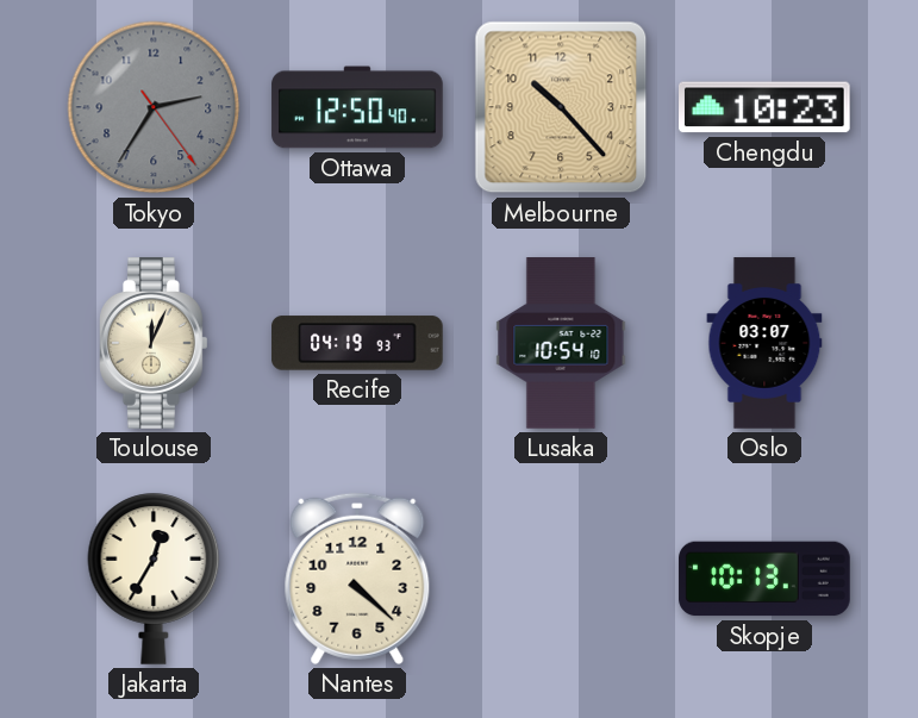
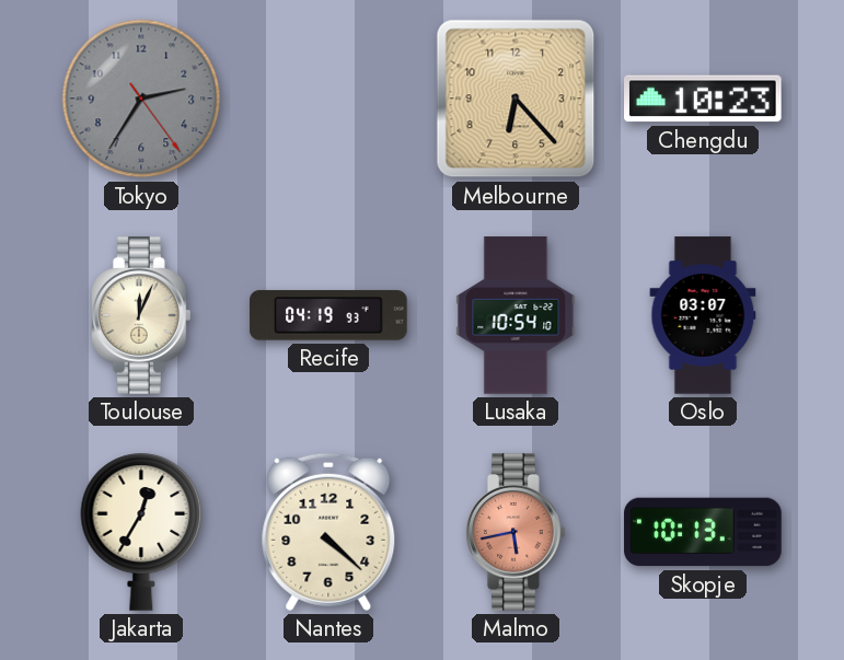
Ottawa: 12:50 -> none (357, 107)
Melbourne: 10:23 -> 6:23 (516, 99)
Malmo: none -> 5:43 (517, 532)
